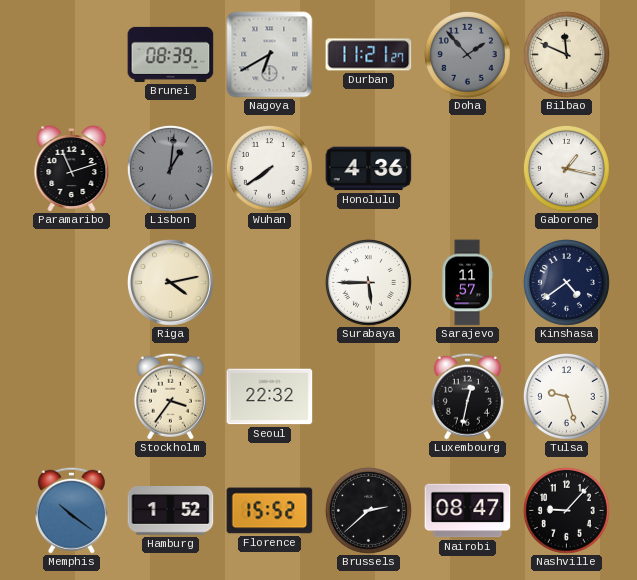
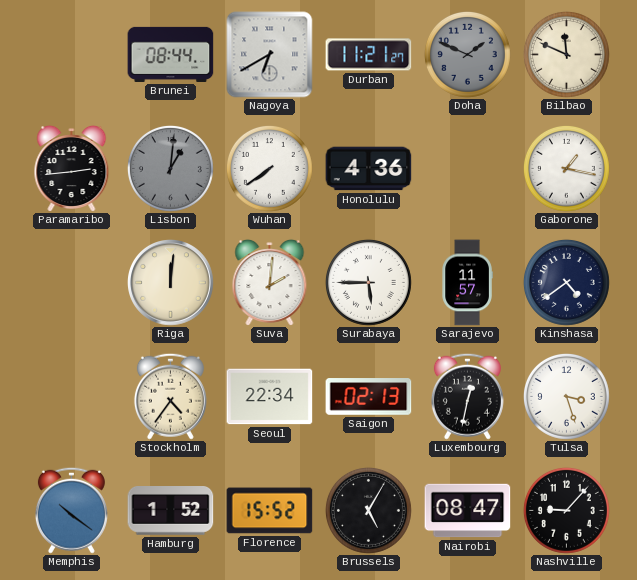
Brunei: 08:39 -> 08:44 (171, 54)
Doha: 1:53 -> 1:49 (467, 54)
Paramaribo: 11:12 -> 2:44 (72, 168)
Riga: 4:13 -> 12:01 (171, 283)
Suva: none -> 2:01 (270, 282)
Stockholm: 3:36 -> 4:36 (170, 396)
Seoul: 22:32 -> 22:34 (270, 397)
Saigon: none -> 02:13 (369, 397)
Tulsa: 9:27 -> 3:27 (566, 396)
Brussels: 2:38 -> 5:05 (368, 510)
